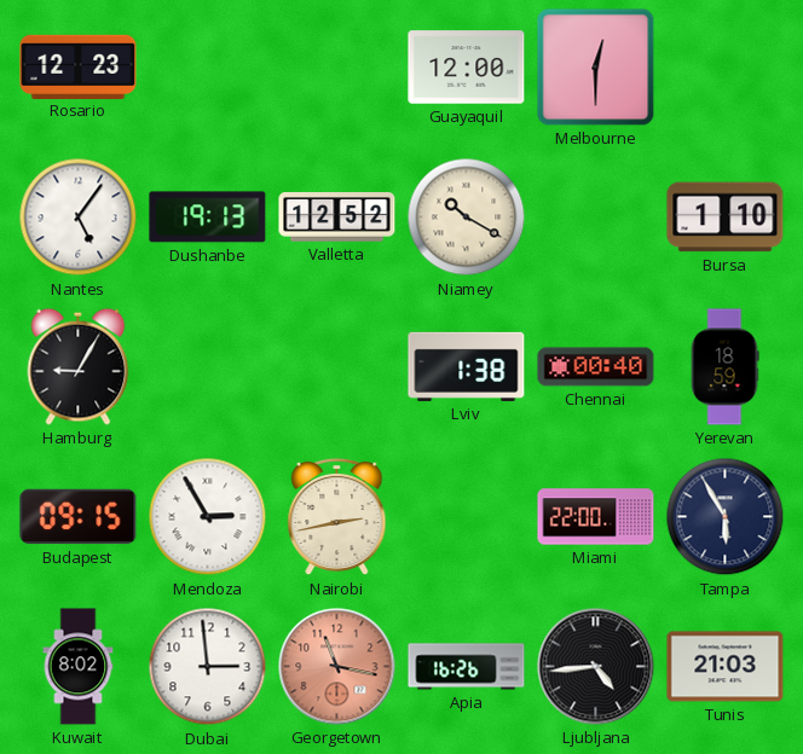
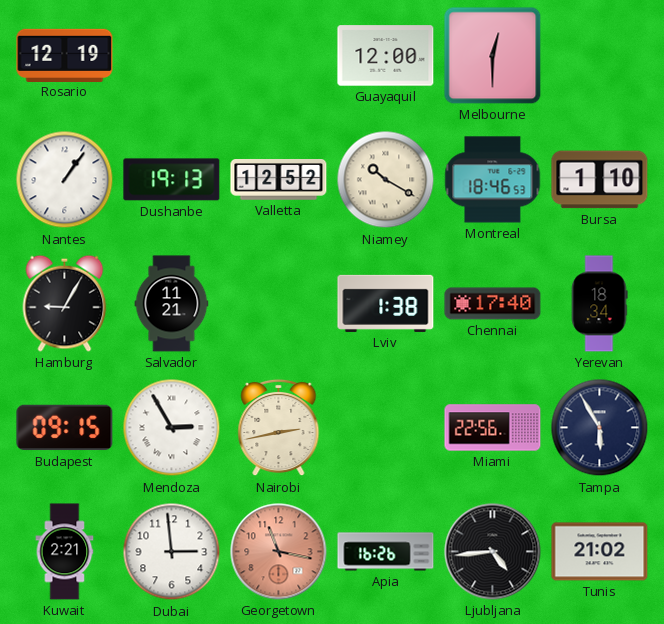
Rosario: 12:23 -> 12:19 (65, 55)
Nantes: 5:06 -> 1:06 (65, 180)
Montreal: none -> 18:46 (493, 180)
Salvador: none -> 11:21 (172, 304)
Chennai: 00:40 -> 17:40 (493, 304)
Yerevan: 18:59 -> 18:34 (599, 304)
Miami: 22:00 -> 22:56 (493, 428)
Kuwait: 8:02 -> 2:21 (65, 552)
Tunis: 21:03 -> 21:02 (600, 552)
